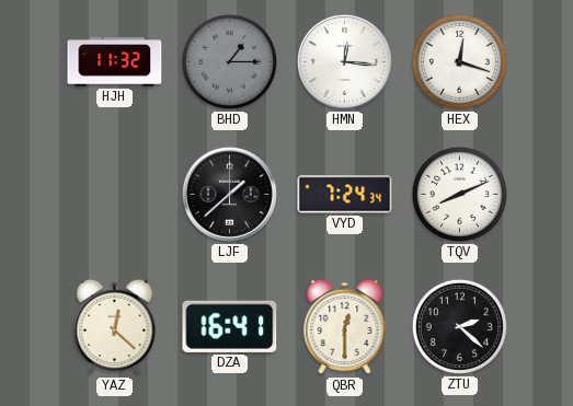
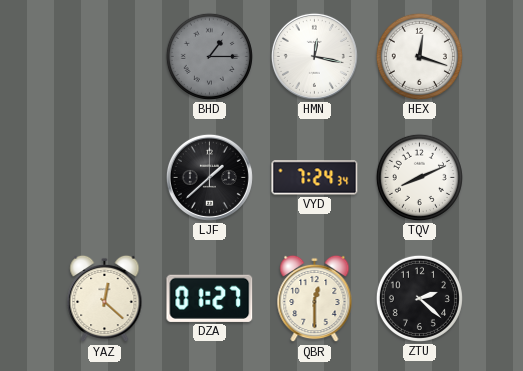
HJH: 11:32 -> none (115, 62)
HMN: 12:16 -> 12:17 (314, 56)
DZA: 16:41 -> 01:27 (210, 298)
